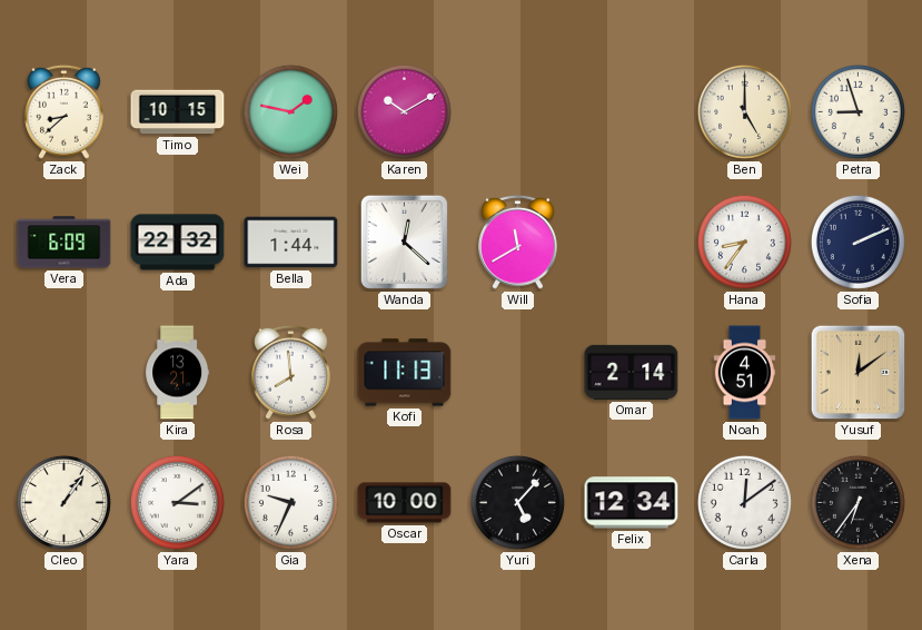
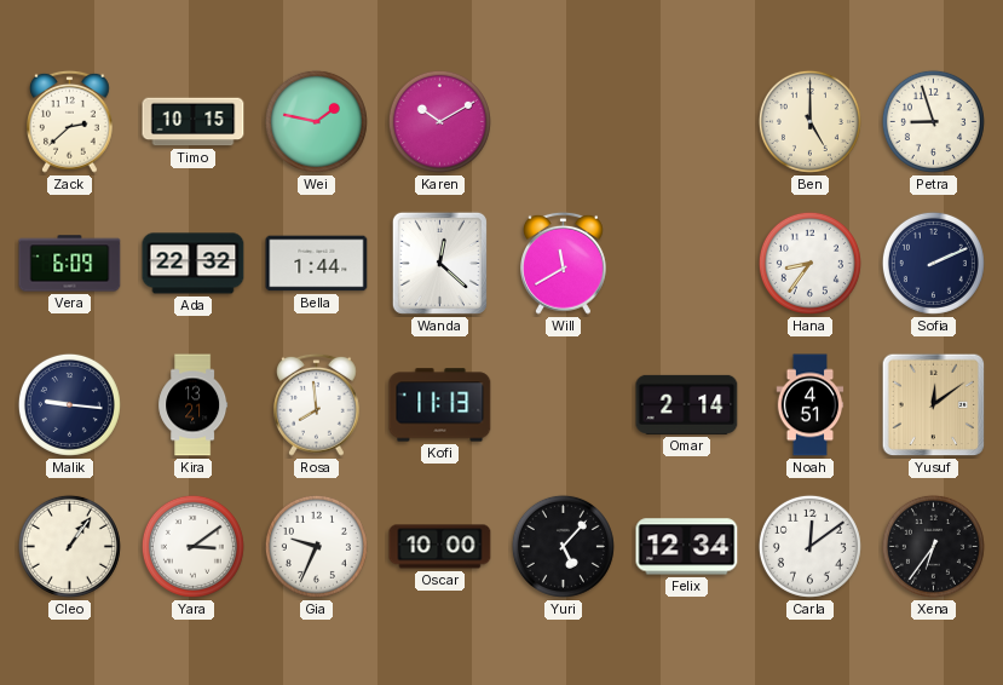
Zack: 8:38 -> 2:38 (70, 121)
Malik: none -> 9:16 (69, 404)
